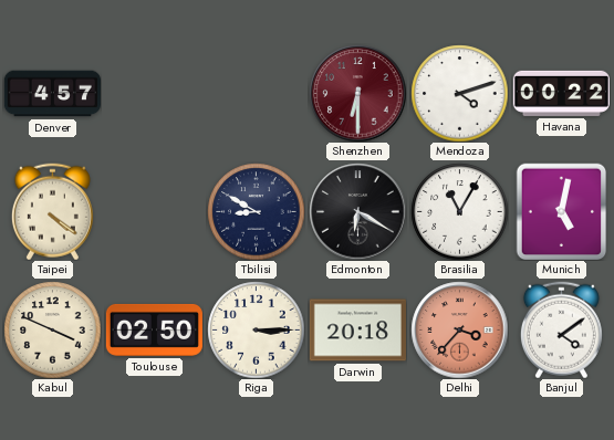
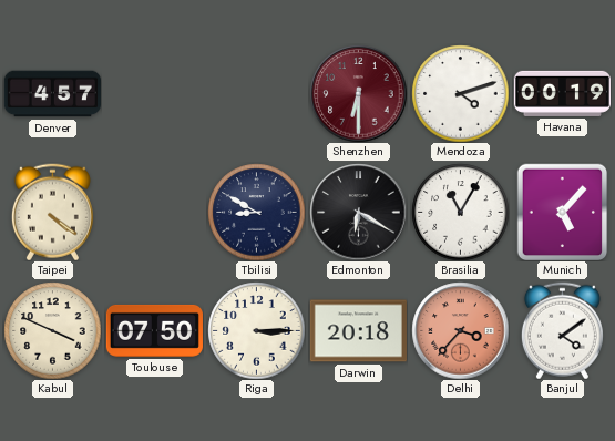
Havana: 00:22 -> 00:19 (562, 93)
Munich: 5:02 -> 5:07 (563, 212)
Toulouse: 02:50 -> 07:50 (154, 330)
